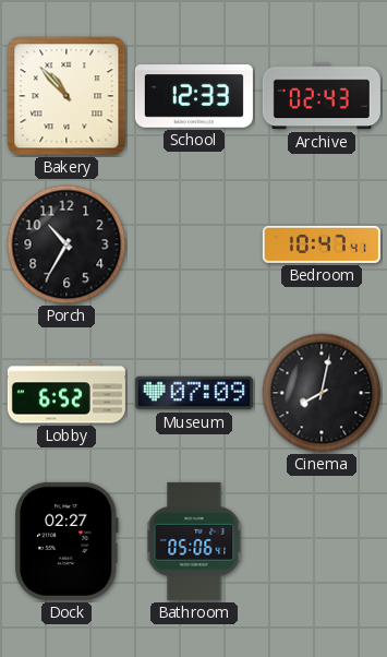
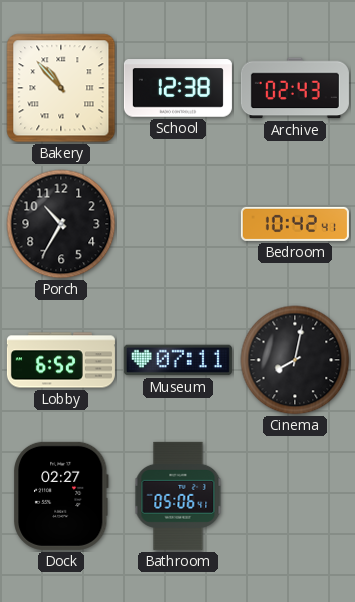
School: 12:33 -> 12:38 (178, 88)
Bedroom: 10:47 -> 10:42 (295, 224)
Museum: 07:09 -> 07:11 (178, 360)
